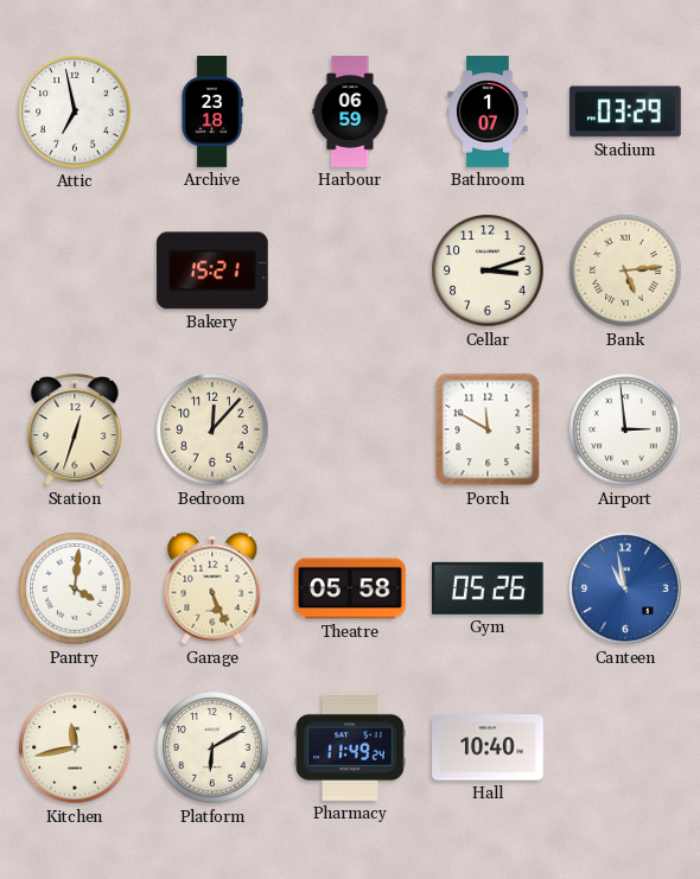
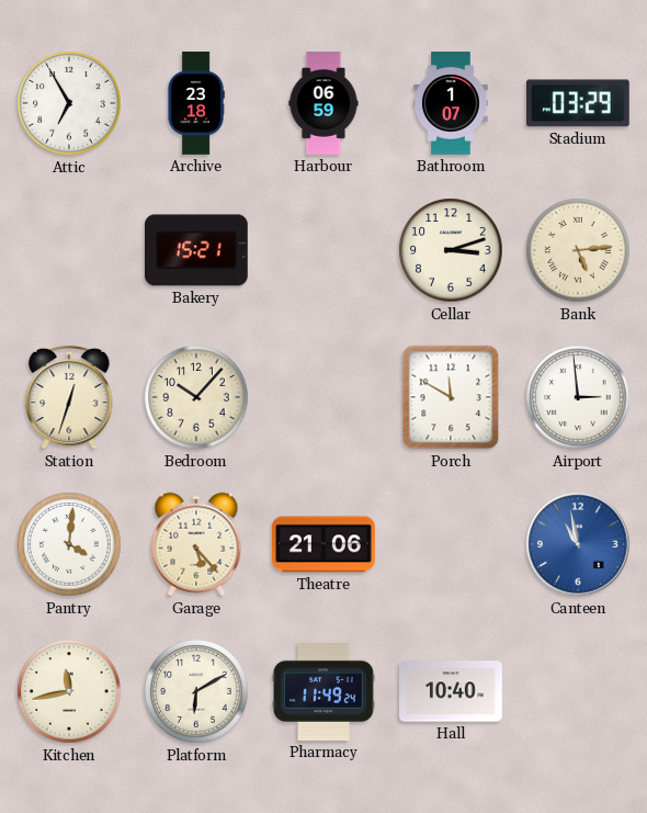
Attic: 6:58 -> 6:55 (69, 103)
Bedroom: 12:07 -> 10:07 (196, 397)
Garage: 5:26 -> 5:23 (196, 544)
Theatre: 05:58 -> 21:06 (325, 544)
Gym: 05:26 -> none (488, 588)
